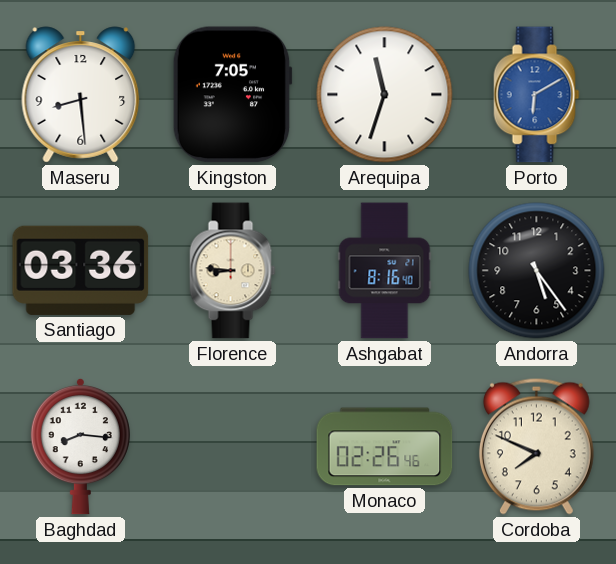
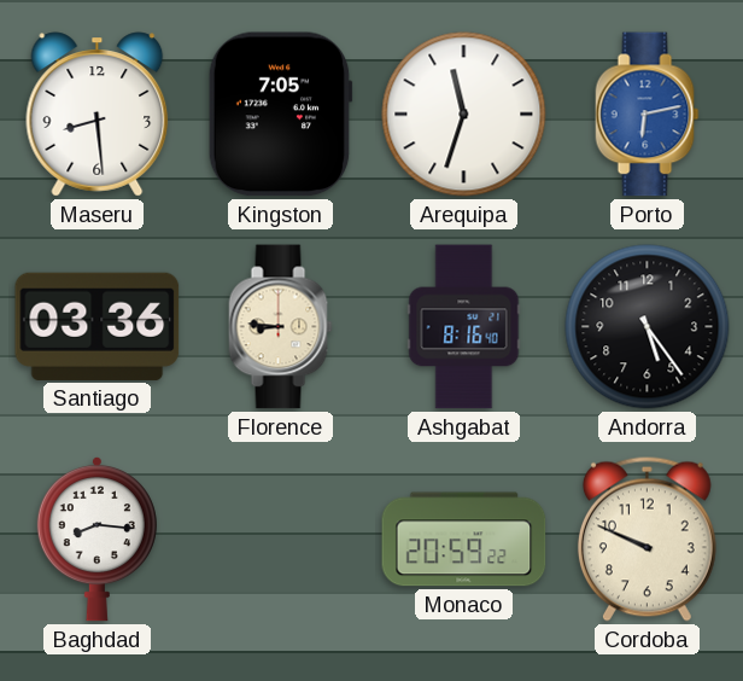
Porto: 6:10 -> 6:13 (648, 115)
Monaco: 02:26 -> 20:59 (464, 540)
Cordoba: 7:49 -> 9:49 (647, 539)
